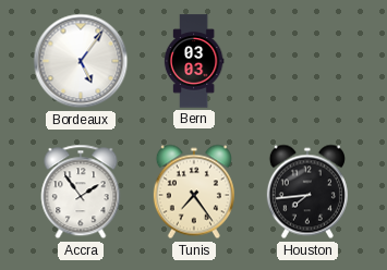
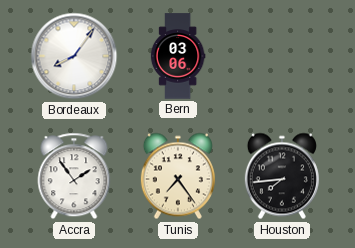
Bordeaux: 5:06 -> 8:06 (74, 56)
Bern: 03:03 -> 03:06 (178, 56)
